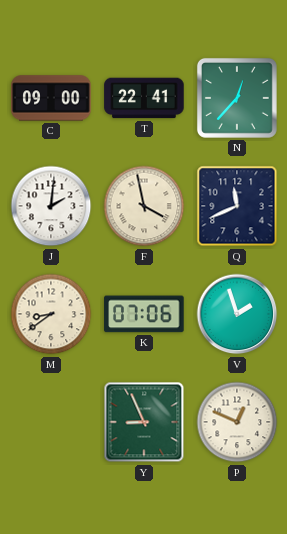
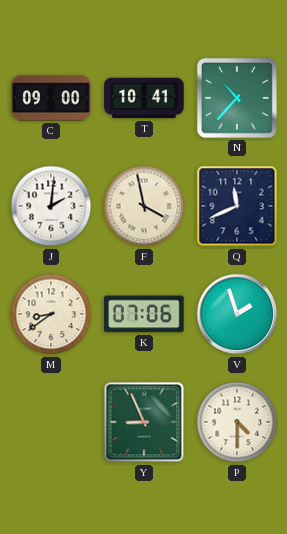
T: 22:41 -> 10:41 (144, 98)
N: 12:37 -> 10:37 (237, 98)
P: 12:49 -> 4:30 (237, 422)
